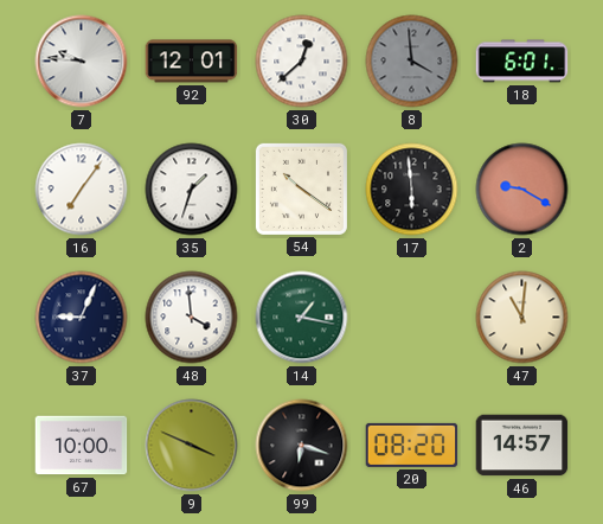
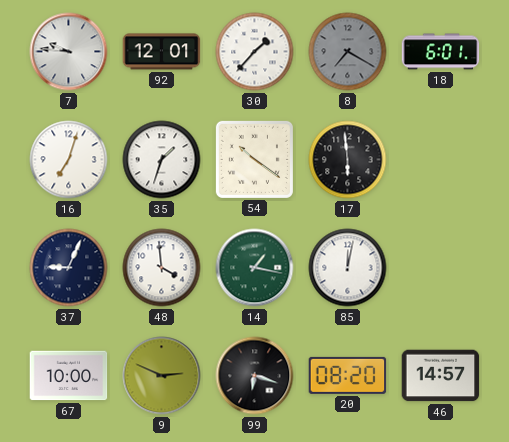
30: 12:38 -> 1:37 (255, 52)
8: 3:59 -> 7:20 (348, 52)
16: 7:06 -> 7:03 (69, 160)
2: 9:20 -> none (522, 190)
85: none -> 12:02 (348, 268)
47: 11:01 -> none (522, 318)
9: 3:49 -> 2:49 (162, 376)
